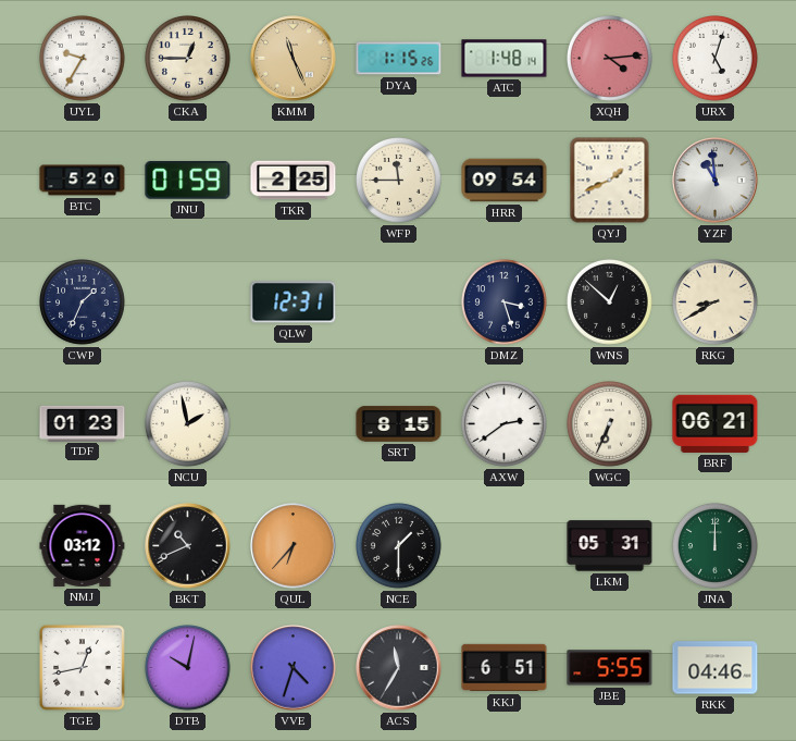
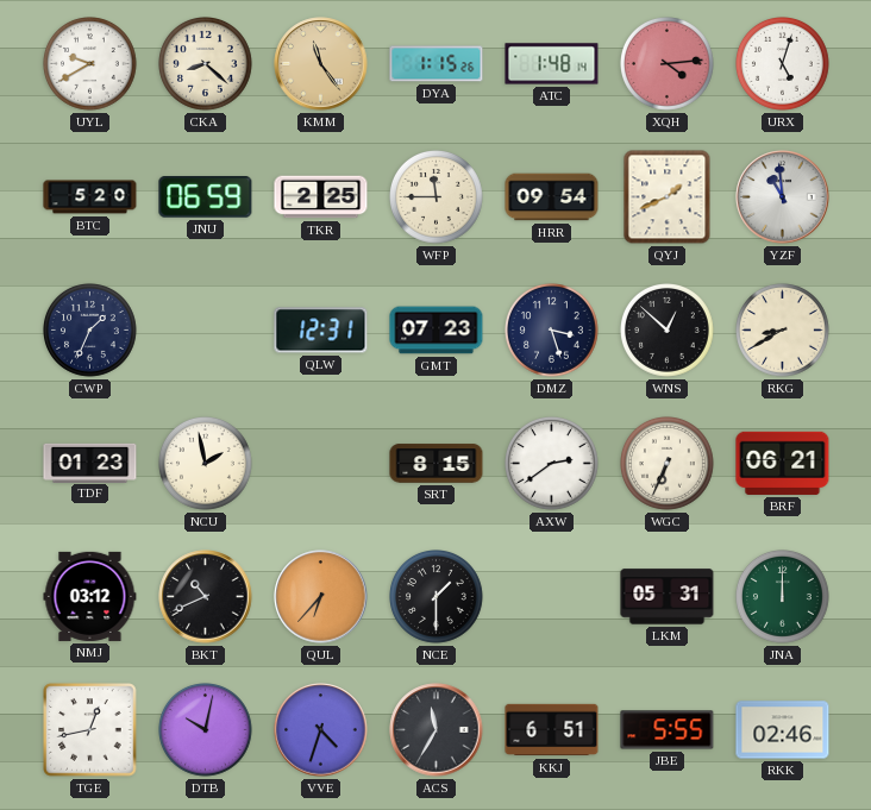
UYL: 9:35 -> 9:40 (90, 64)
CKA: 12:45 -> 8:22 (206, 64)
KMM: 11:26 -> 11:24 (321, 64)
JNU: 01:59 -> 06:59 (206, 197)
GMT: none -> 07:23 (437, 331)
RKK: 04:46 -> 02:46 (783, 730)
